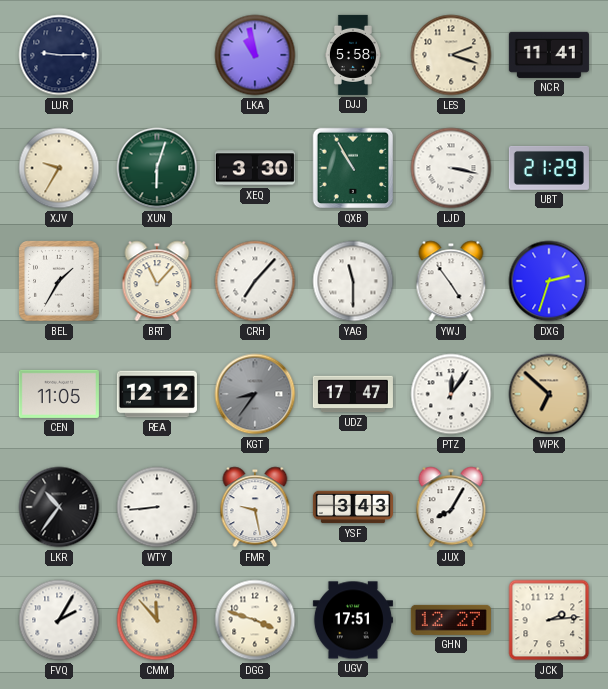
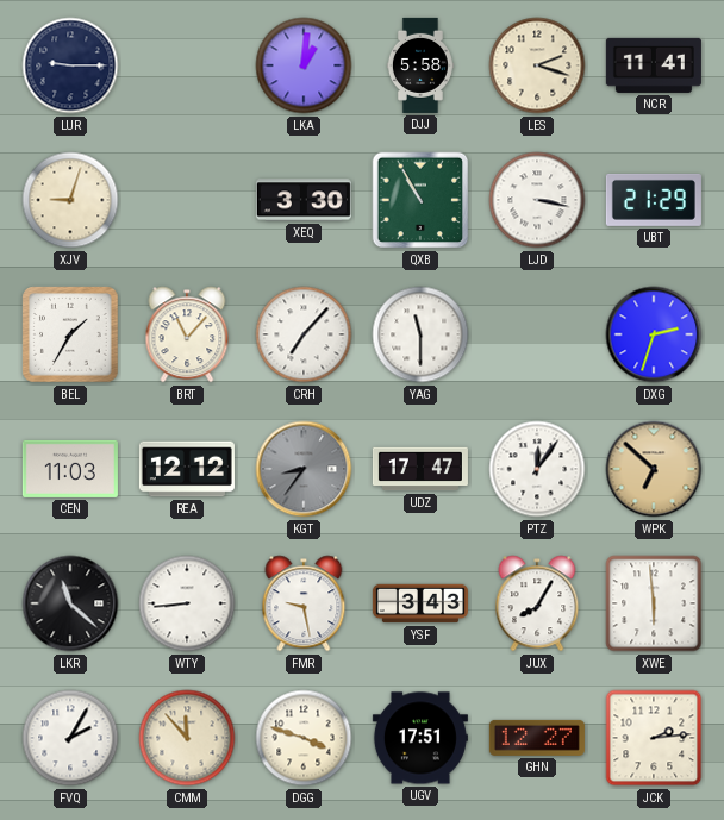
LKA: 10:58 -> 1:01 (304, 65)
XJV: 9:35 -> 9:03 (70, 200)
XUN: 6:03 -> none (157, 168)
YWJ: 4:54 -> none (451, 281)
CEN: 11:05 -> 11:03 (70, 469)
LKR: 10:36 -> 11:22 (70, 603)
XWE: none -> 5:59 (654, 603)
